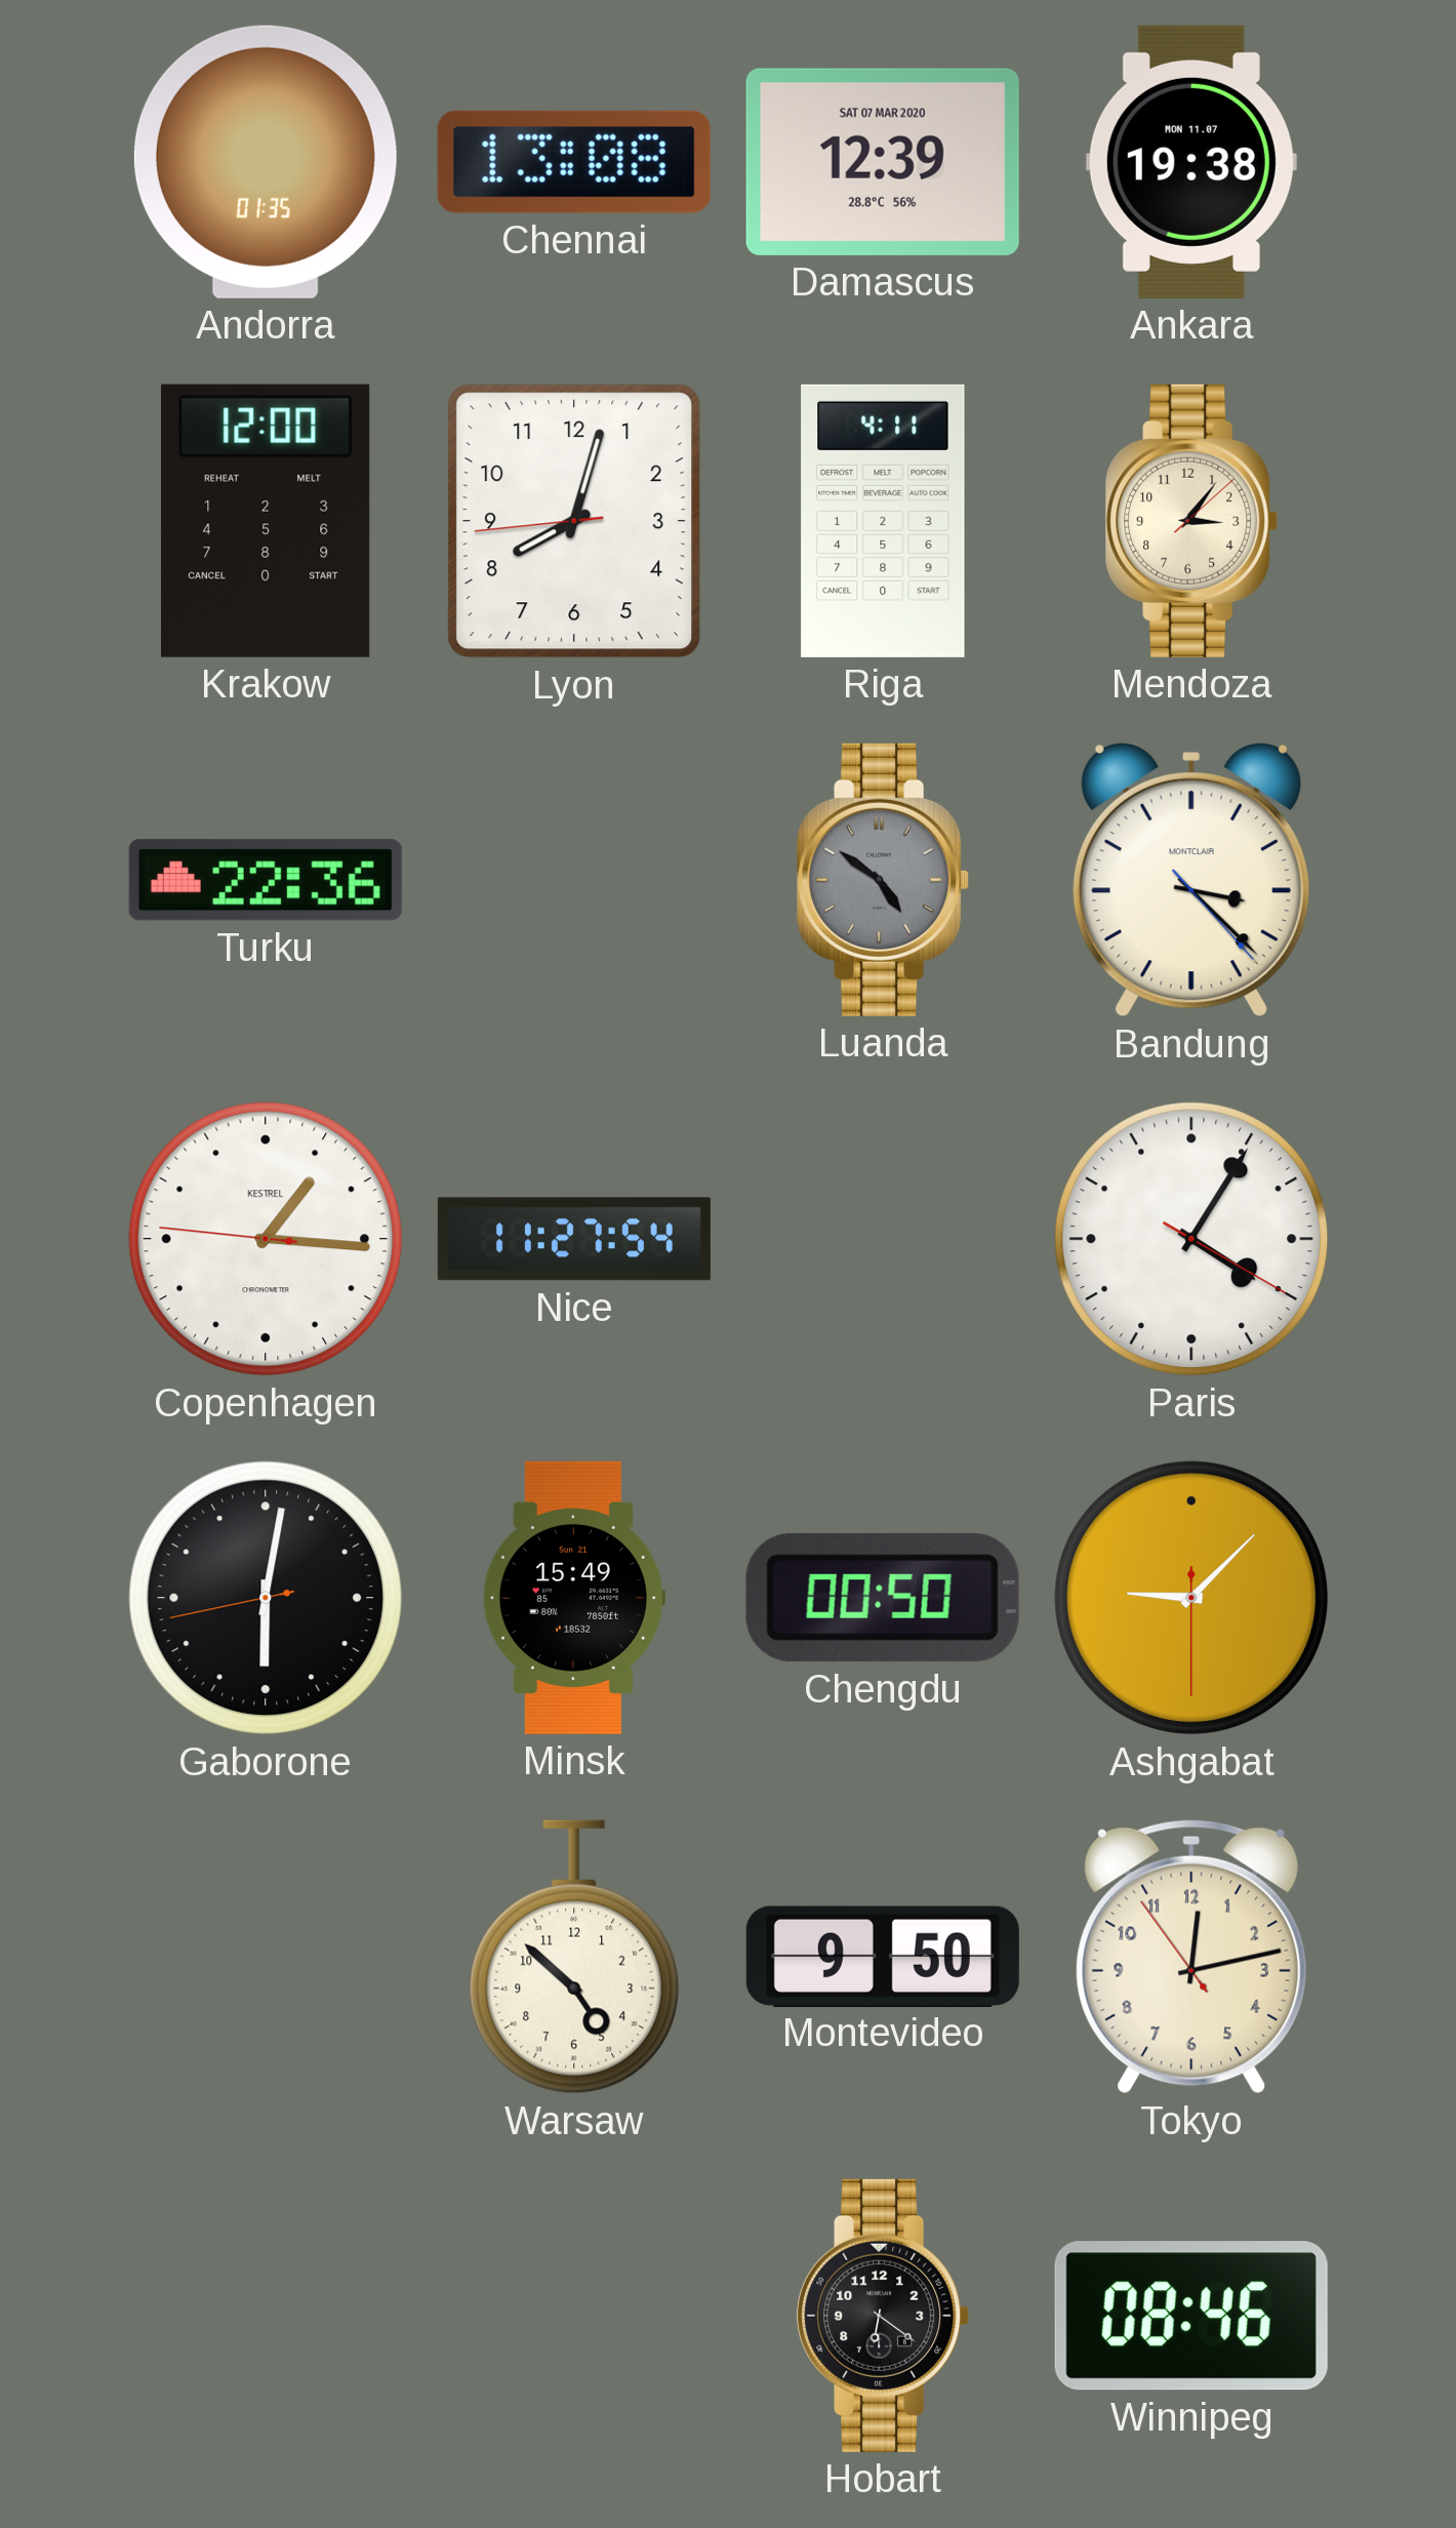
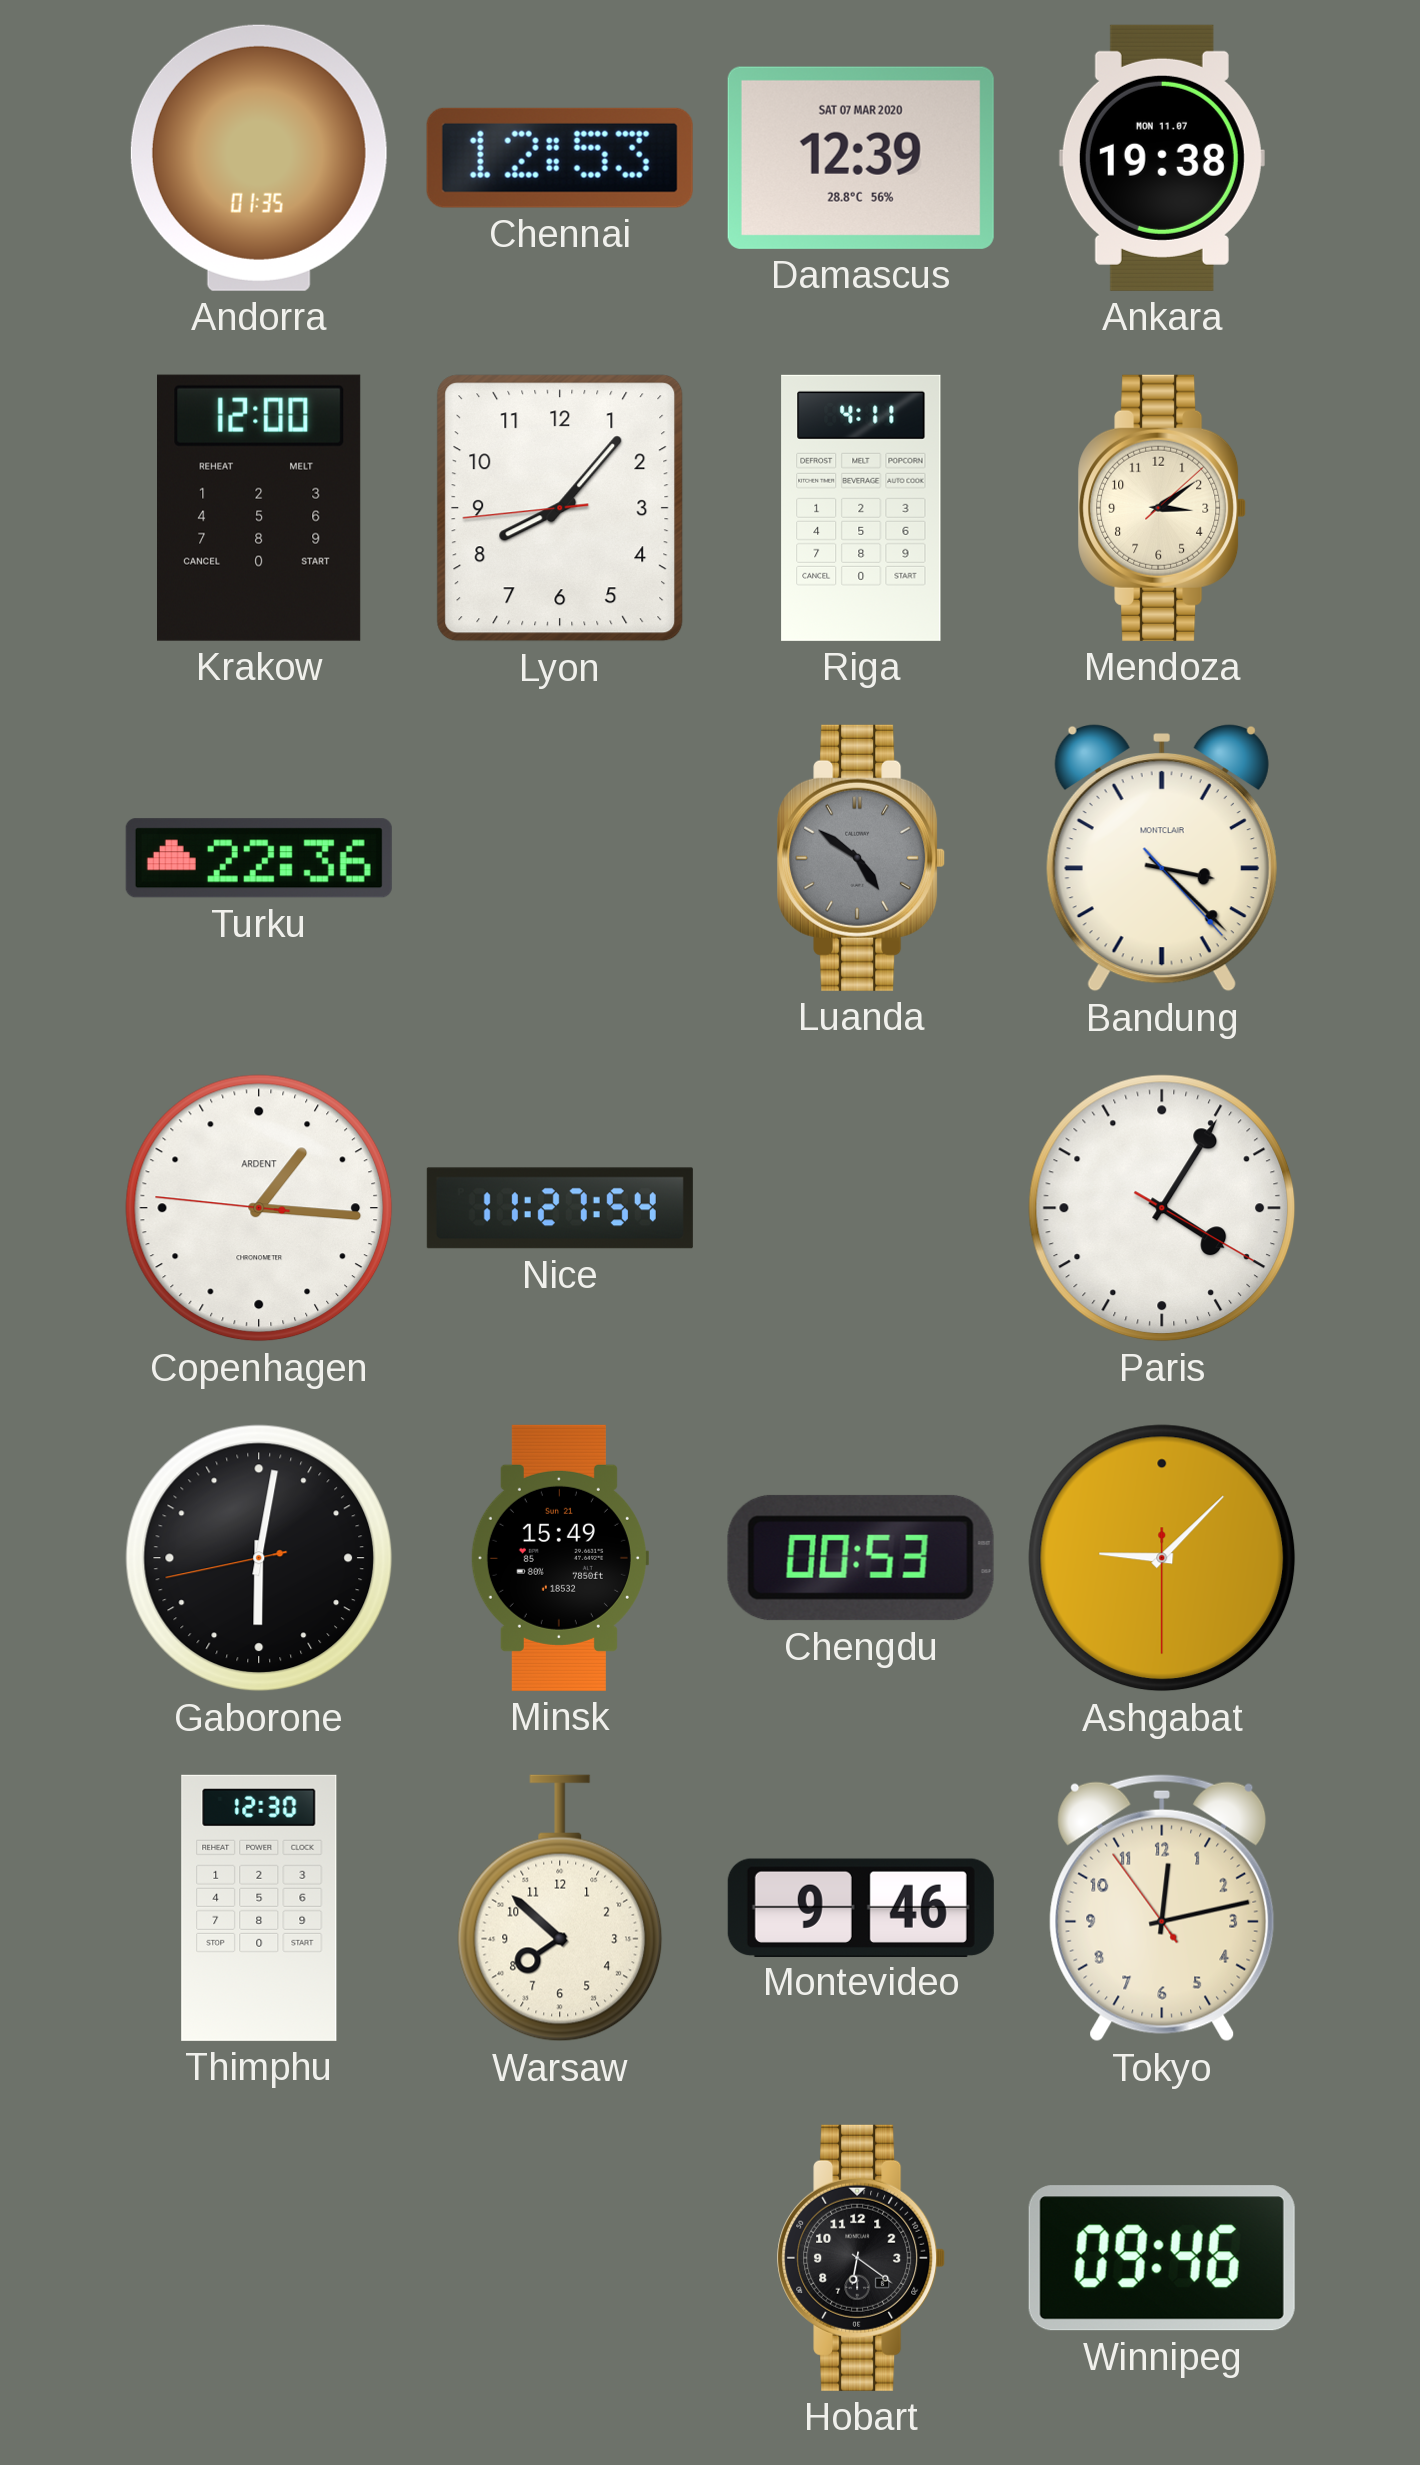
Chennai: 13:08 -> 12:53 (560, 158)
Lyon: 8:02 -> 8:06 (560, 508)
Mendoza: 3:06 -> 3:09 (1162, 508)
Copenhagen brand: KESTREL -> ARDENT (259, 1208)
Chengdu: 00:50 -> 00:53 (861, 1558)
Thimphu: none -> 12:30 (259, 1908)
Warsaw: 4:52 -> 7:52 (560, 1908)
Montevideo: 9:50 -> 9:46 (861, 1907)
Winnipeg: 08:46 -> 09:46 (1162, 2258)
